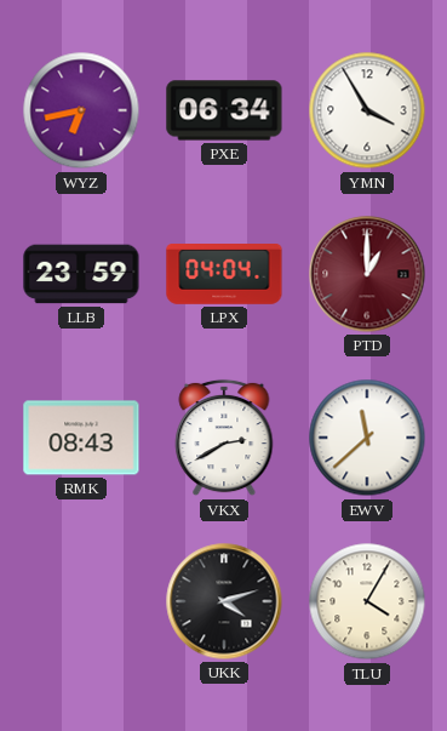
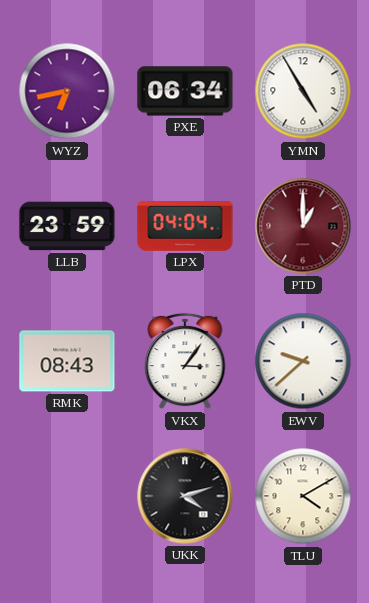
YMN: 3:55 -> 4:55 (303, 91)
VKX: 2:40 -> 3:06 (185, 361)
EWV: 11:38 -> 9:38 (303, 361)
TLU: 4:05 -> 4:10 (303, 496)
